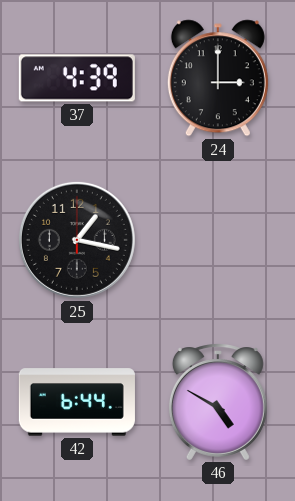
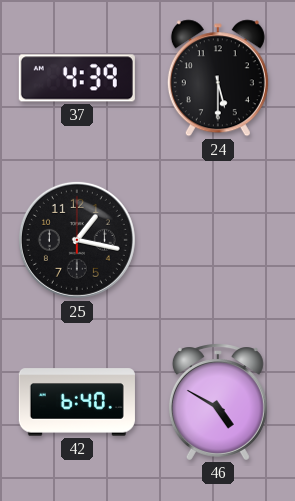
24: 3:00 -> 5:30 (218, 78)
42: 6:44 -> 6:40 (77, 402)
